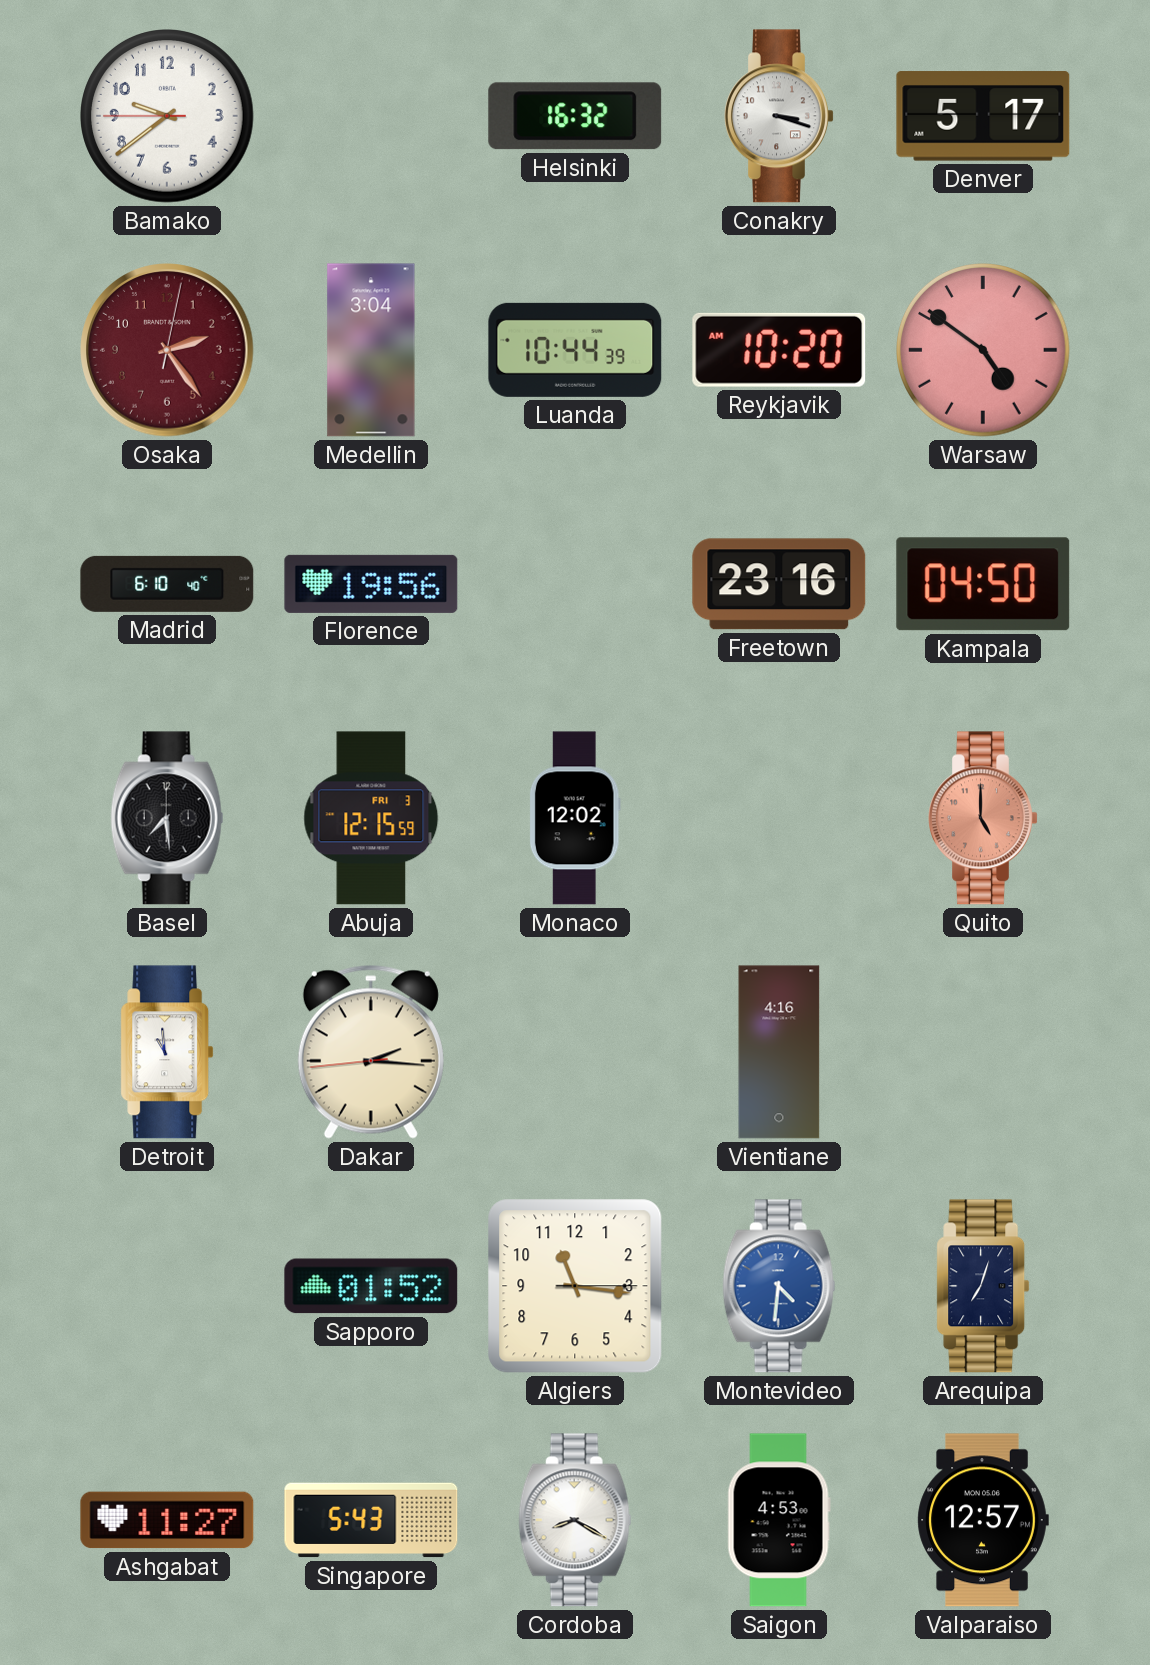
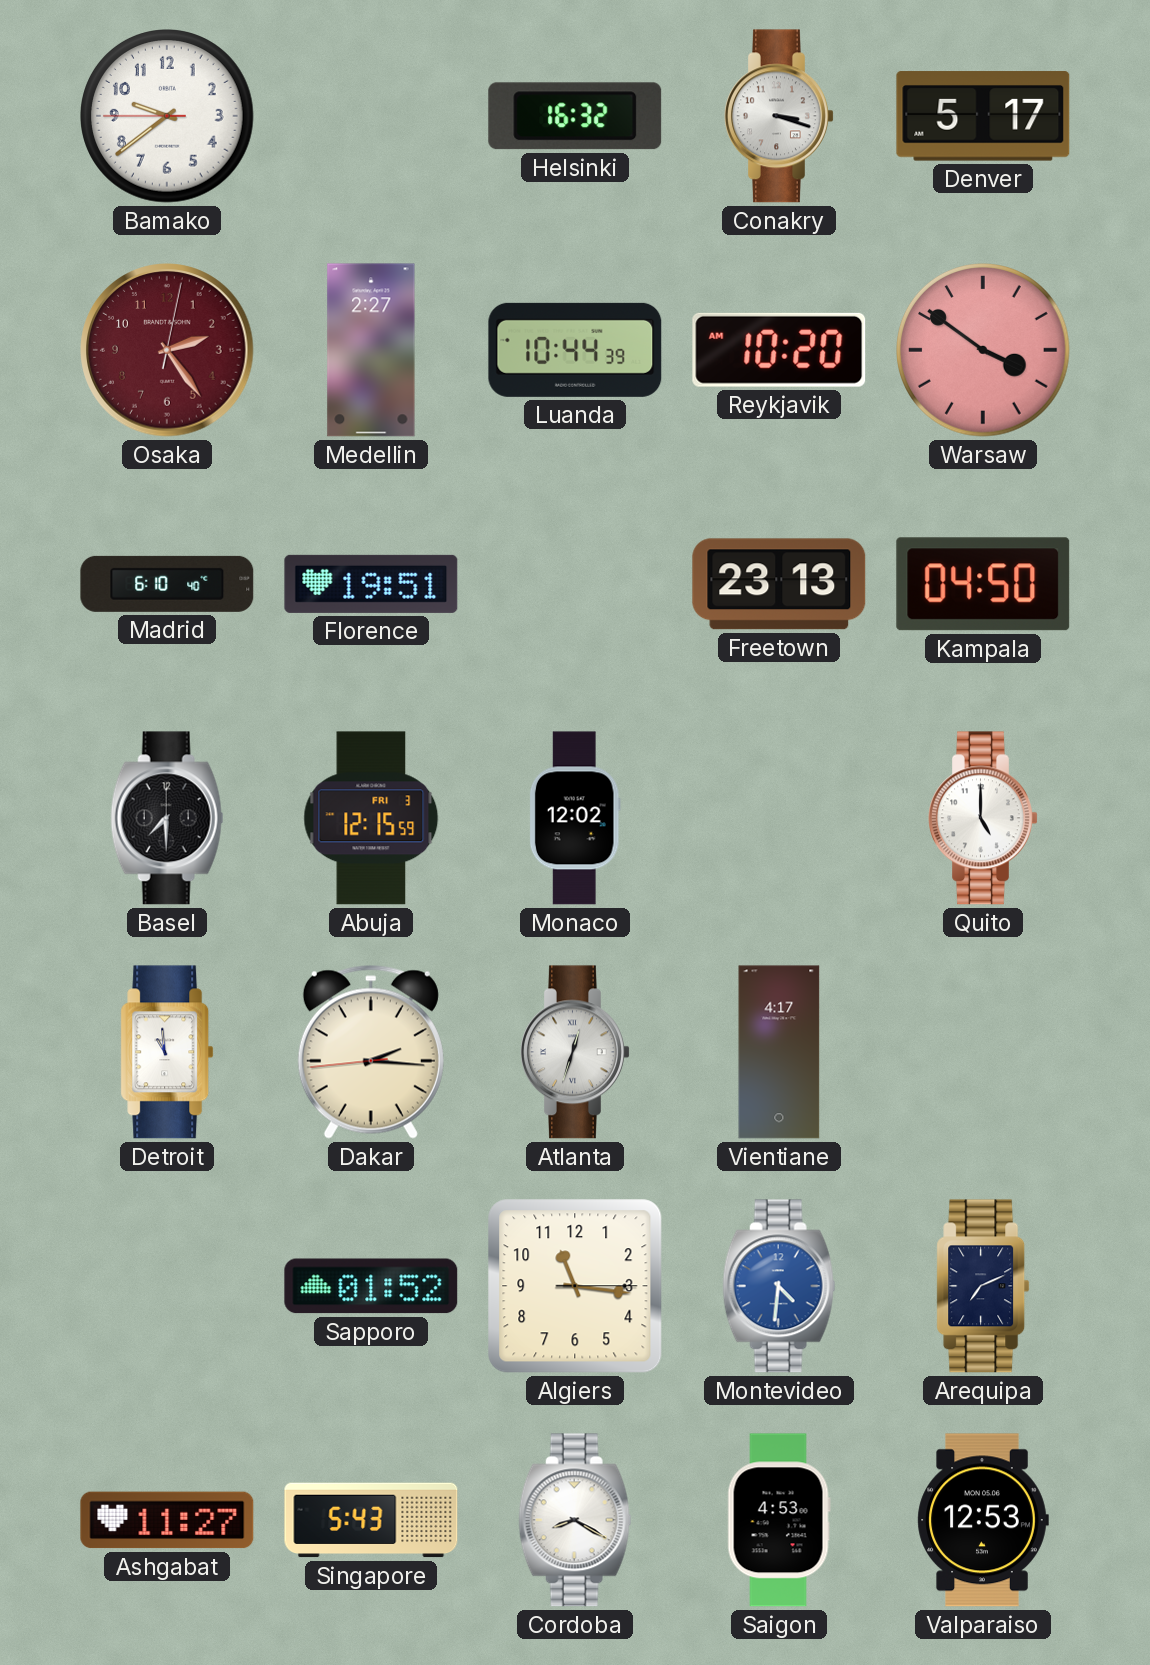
Medellin: 3:04 -> 2:27 (371, 350)
Warsaw: 4:51 -> 3:51 (984, 351)
Florence: 19:56 -> 19:51 (371, 584)
Freetown: 23:16 -> 23:13 (779, 584)
Basel: 7:29 -> 7:30 (167, 818)
Quito dial: salmon -> white (984, 818)
Atlanta: none -> 12:33 (576, 1052)
Vientiane: 4:16 -> 4:17 (779, 1052)
Arequipa: 7:03 -> 7:11 (983, 1286)
Valparaiso: 12:57 -> 12:53 (983, 1520)
